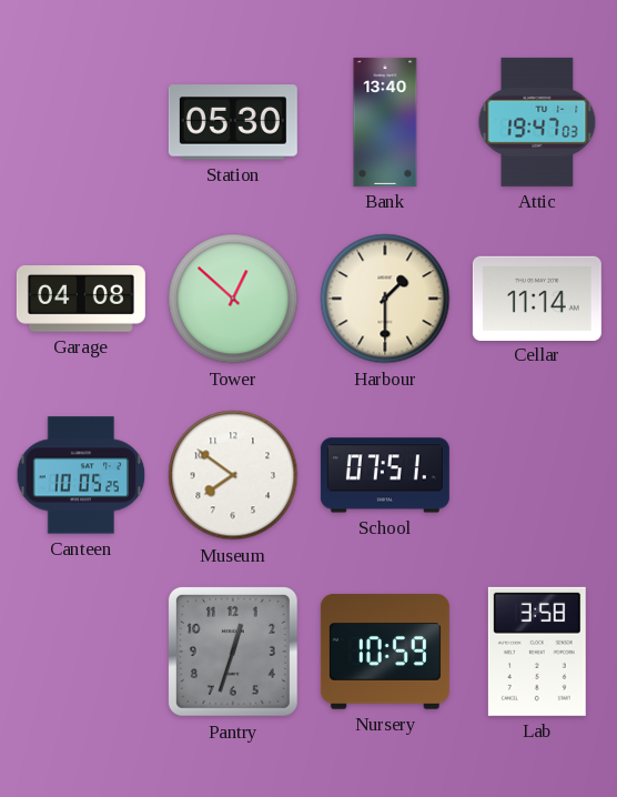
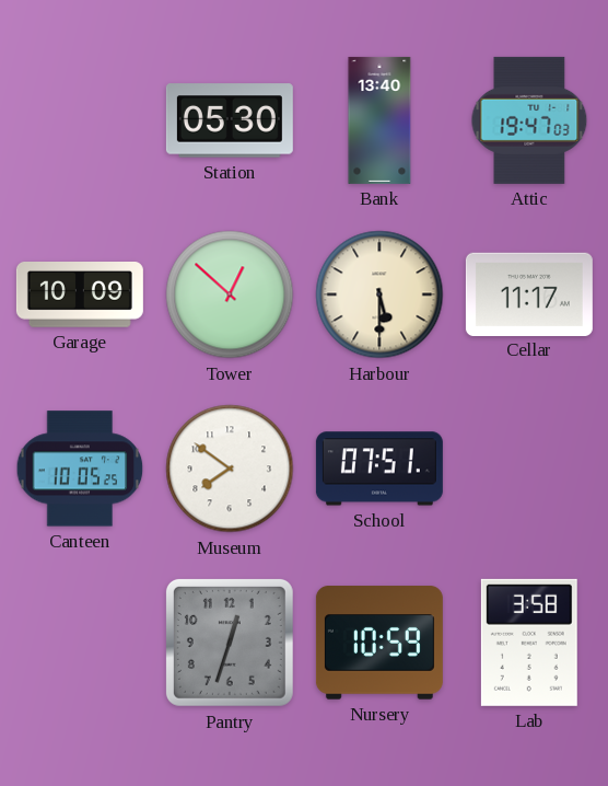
Garage: 04:08 -> 10:09 (80, 296)
Harbour: 1:30 -> 5:30 (379, 294)
Cellar: 11:14 -> 11:17 (529, 293)
